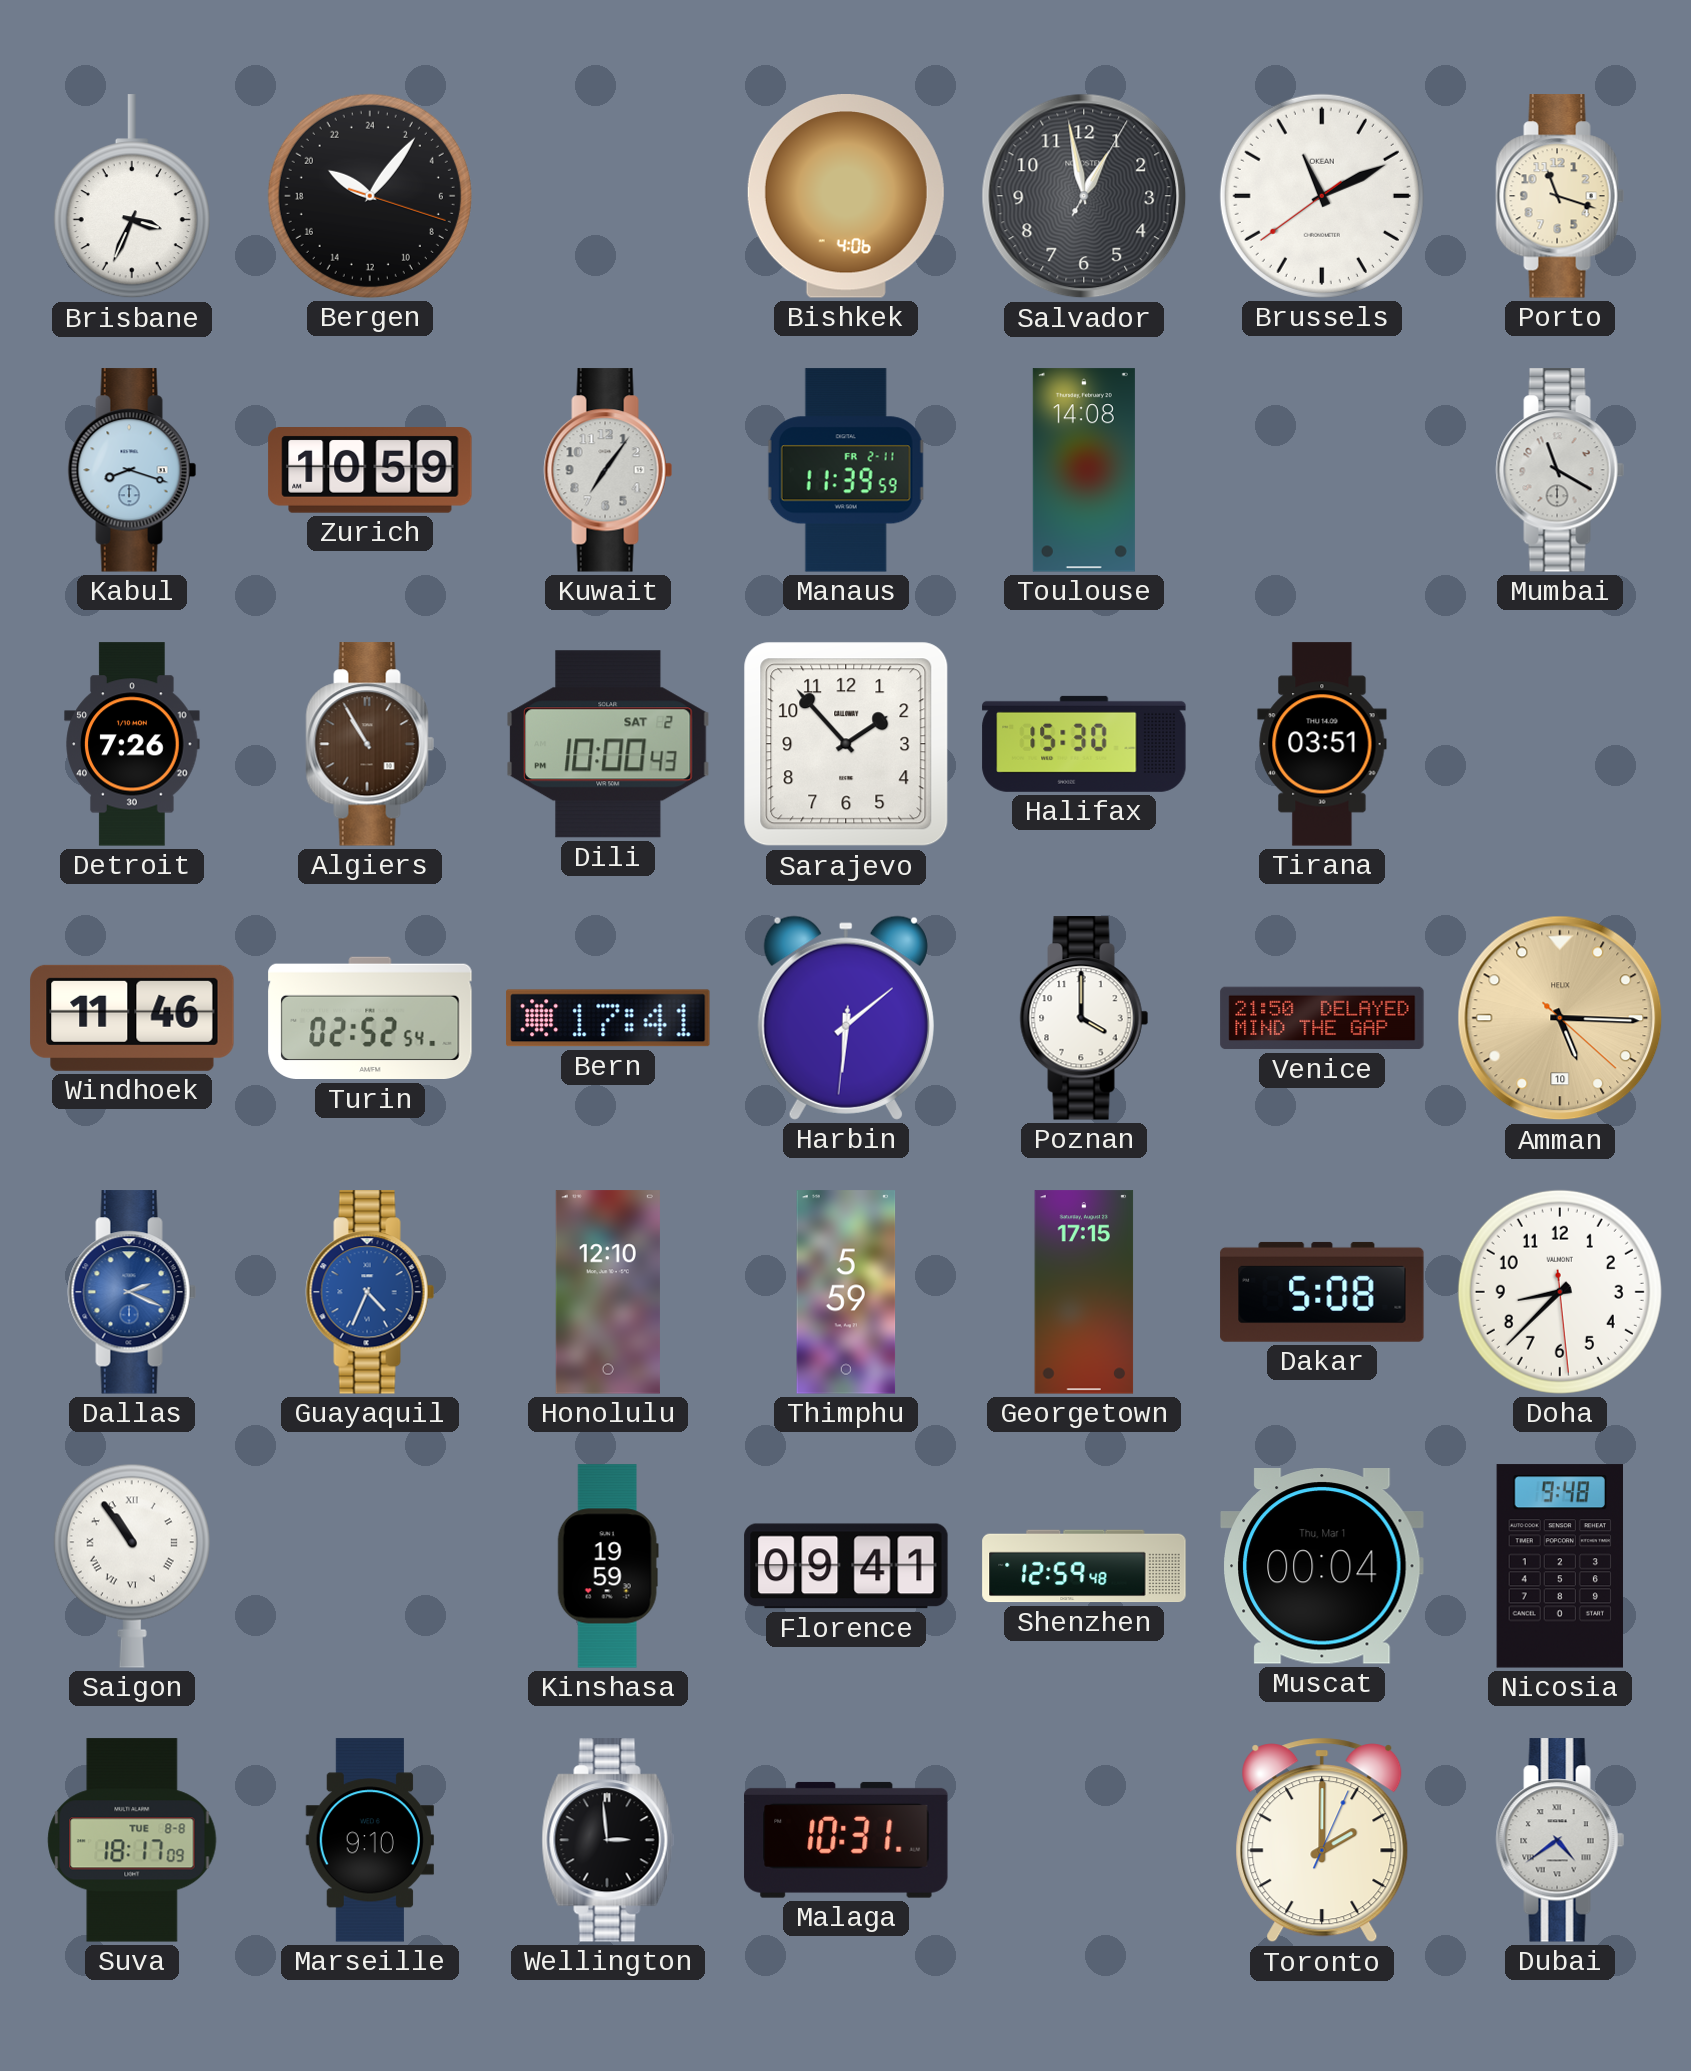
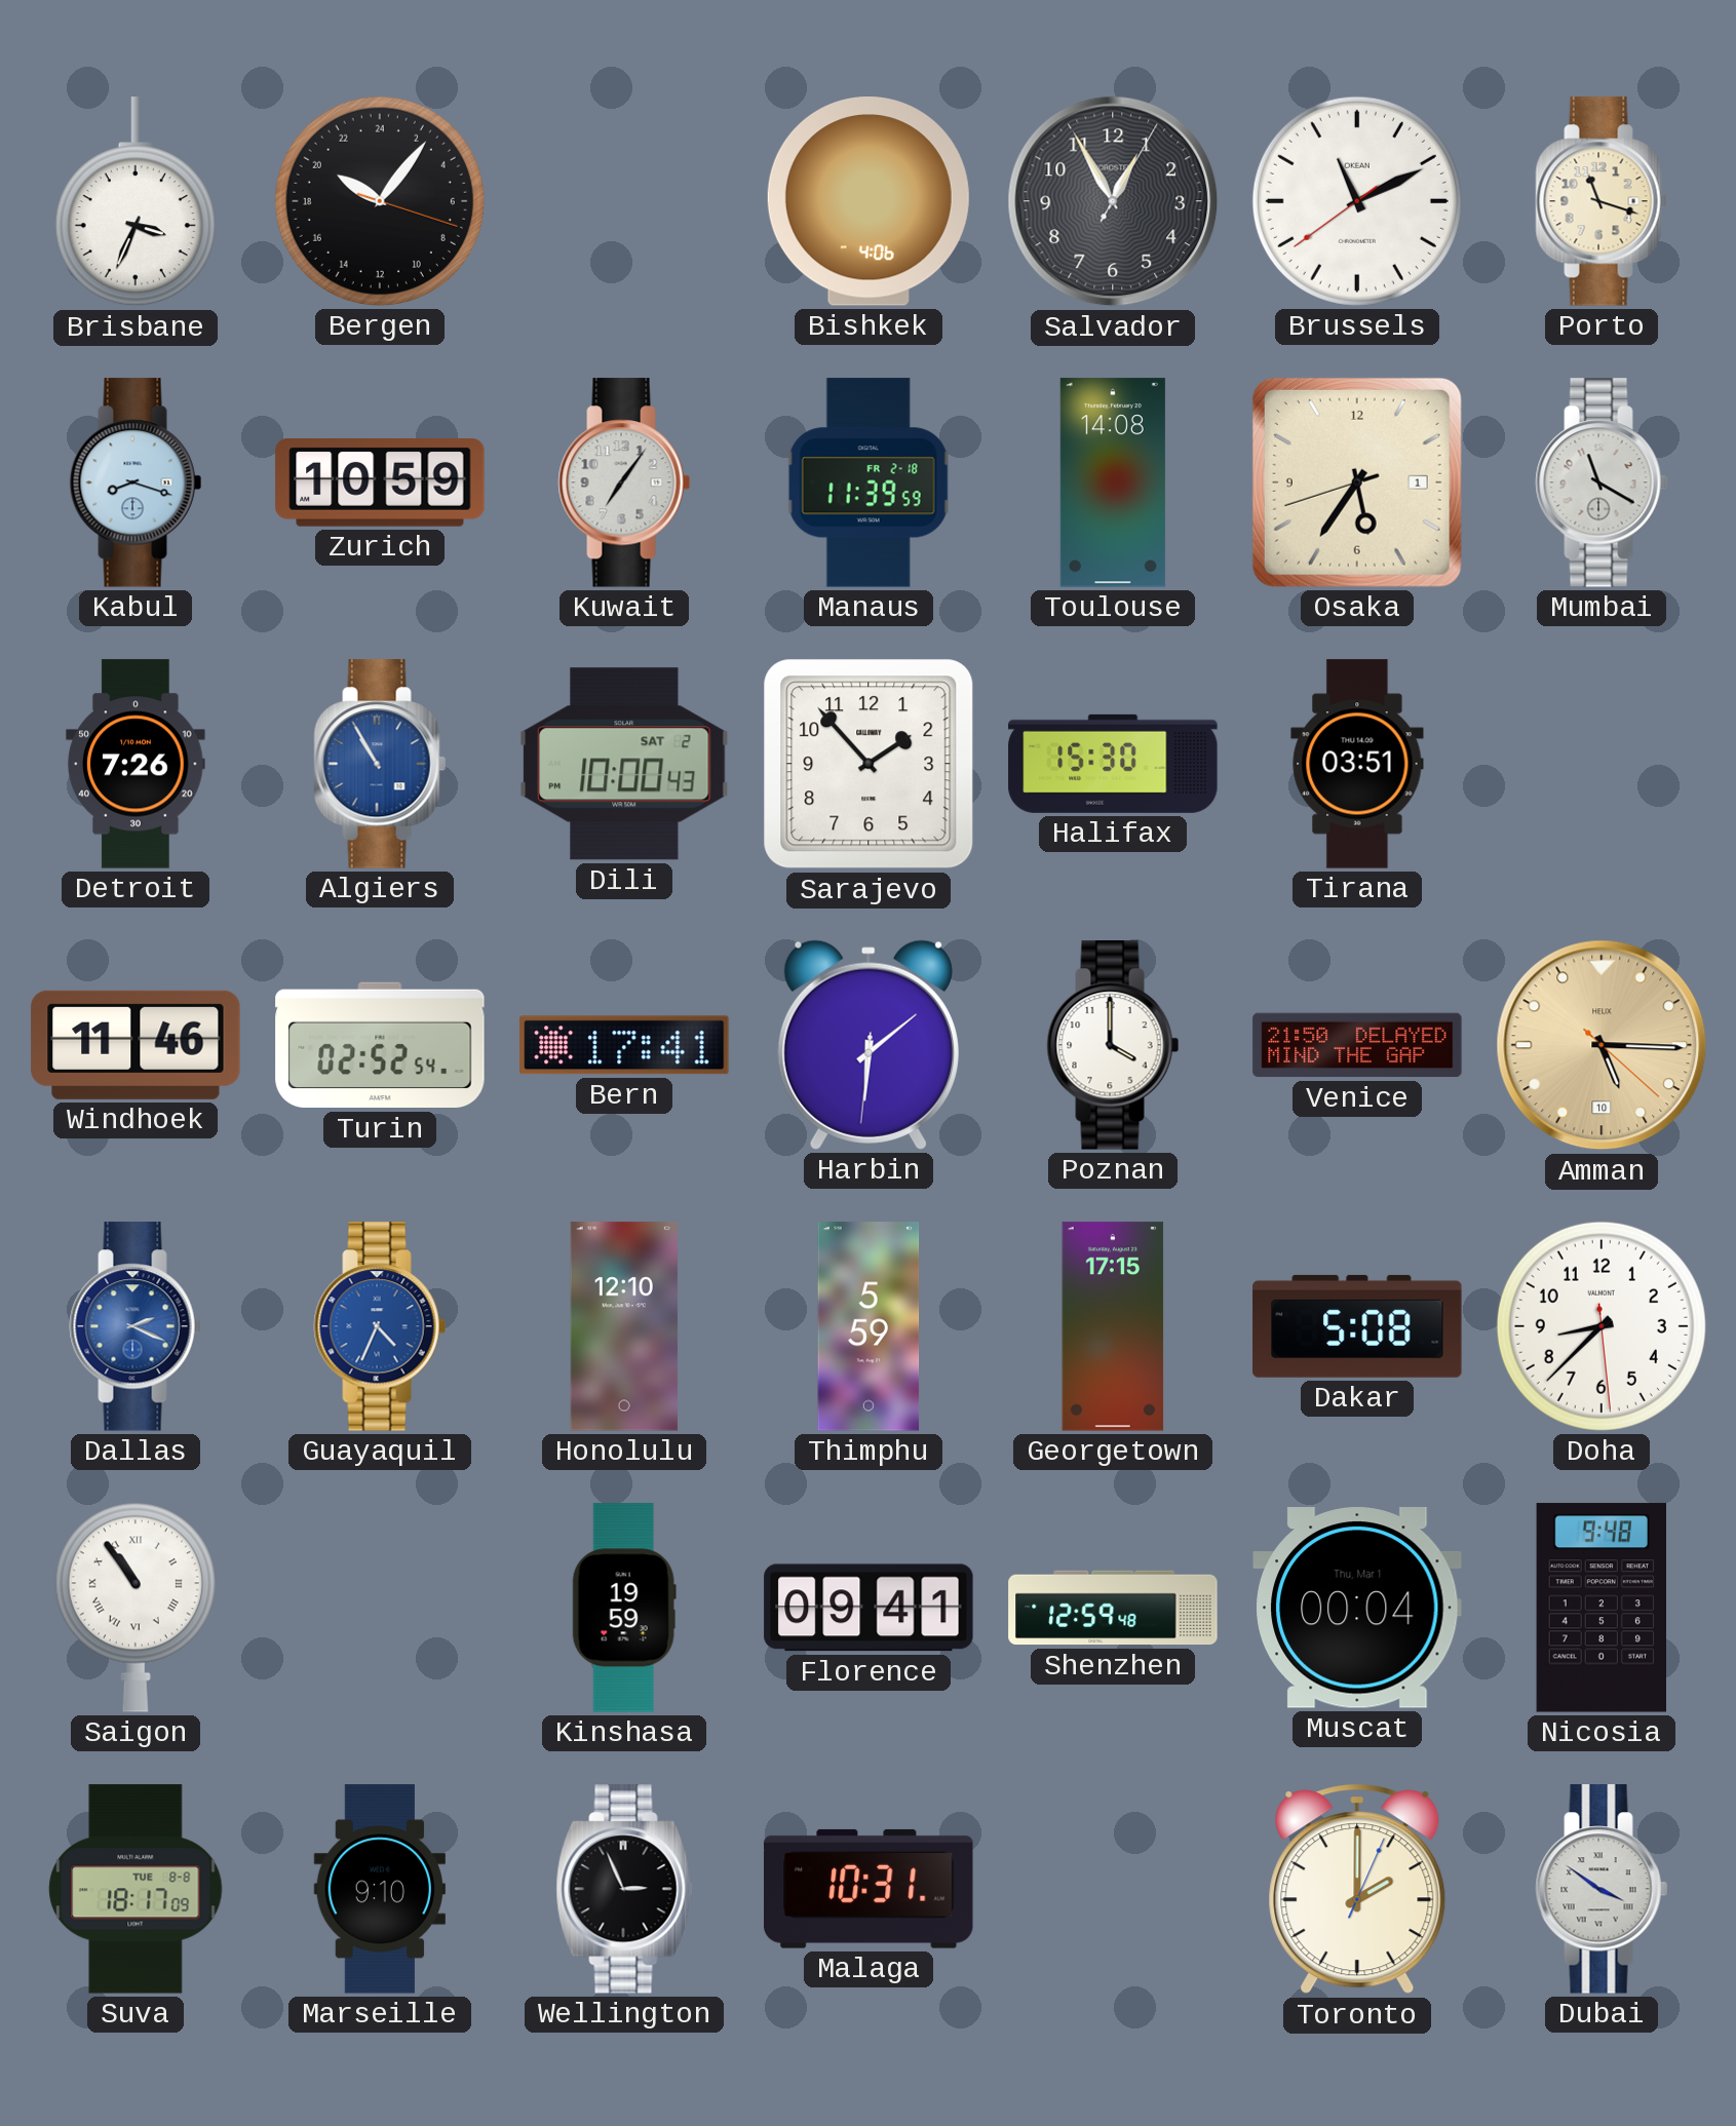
Salvador: 12:58 -> 12:55 (1113, 201)
Manaus date: FR 2-11 -> FR 2-18 (869, 482)
Osaka: none -> 5:35 (1357, 482)
Algiers dial: brown -> blue (380, 764)
Wellington: 2:59 -> 2:56 (624, 1889)
Dubai: 4:39 -> 3:51 (1602, 1889)
